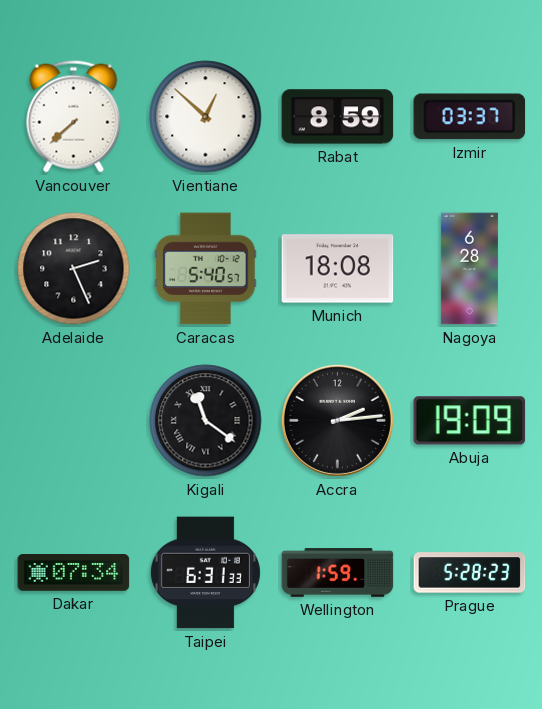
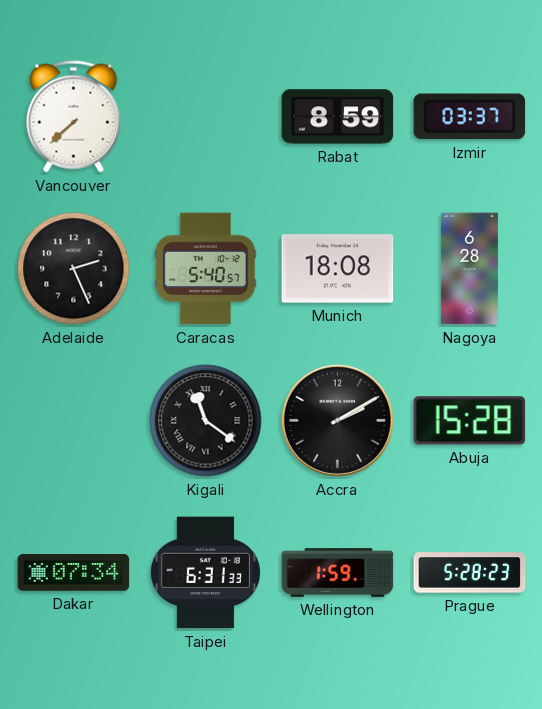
Vientiane: 12:52 -> none (206, 117)
Accra: 2:14 -> 2:10 (337, 420)
Abuja: 19:09 -> 15:28 (470, 421)
